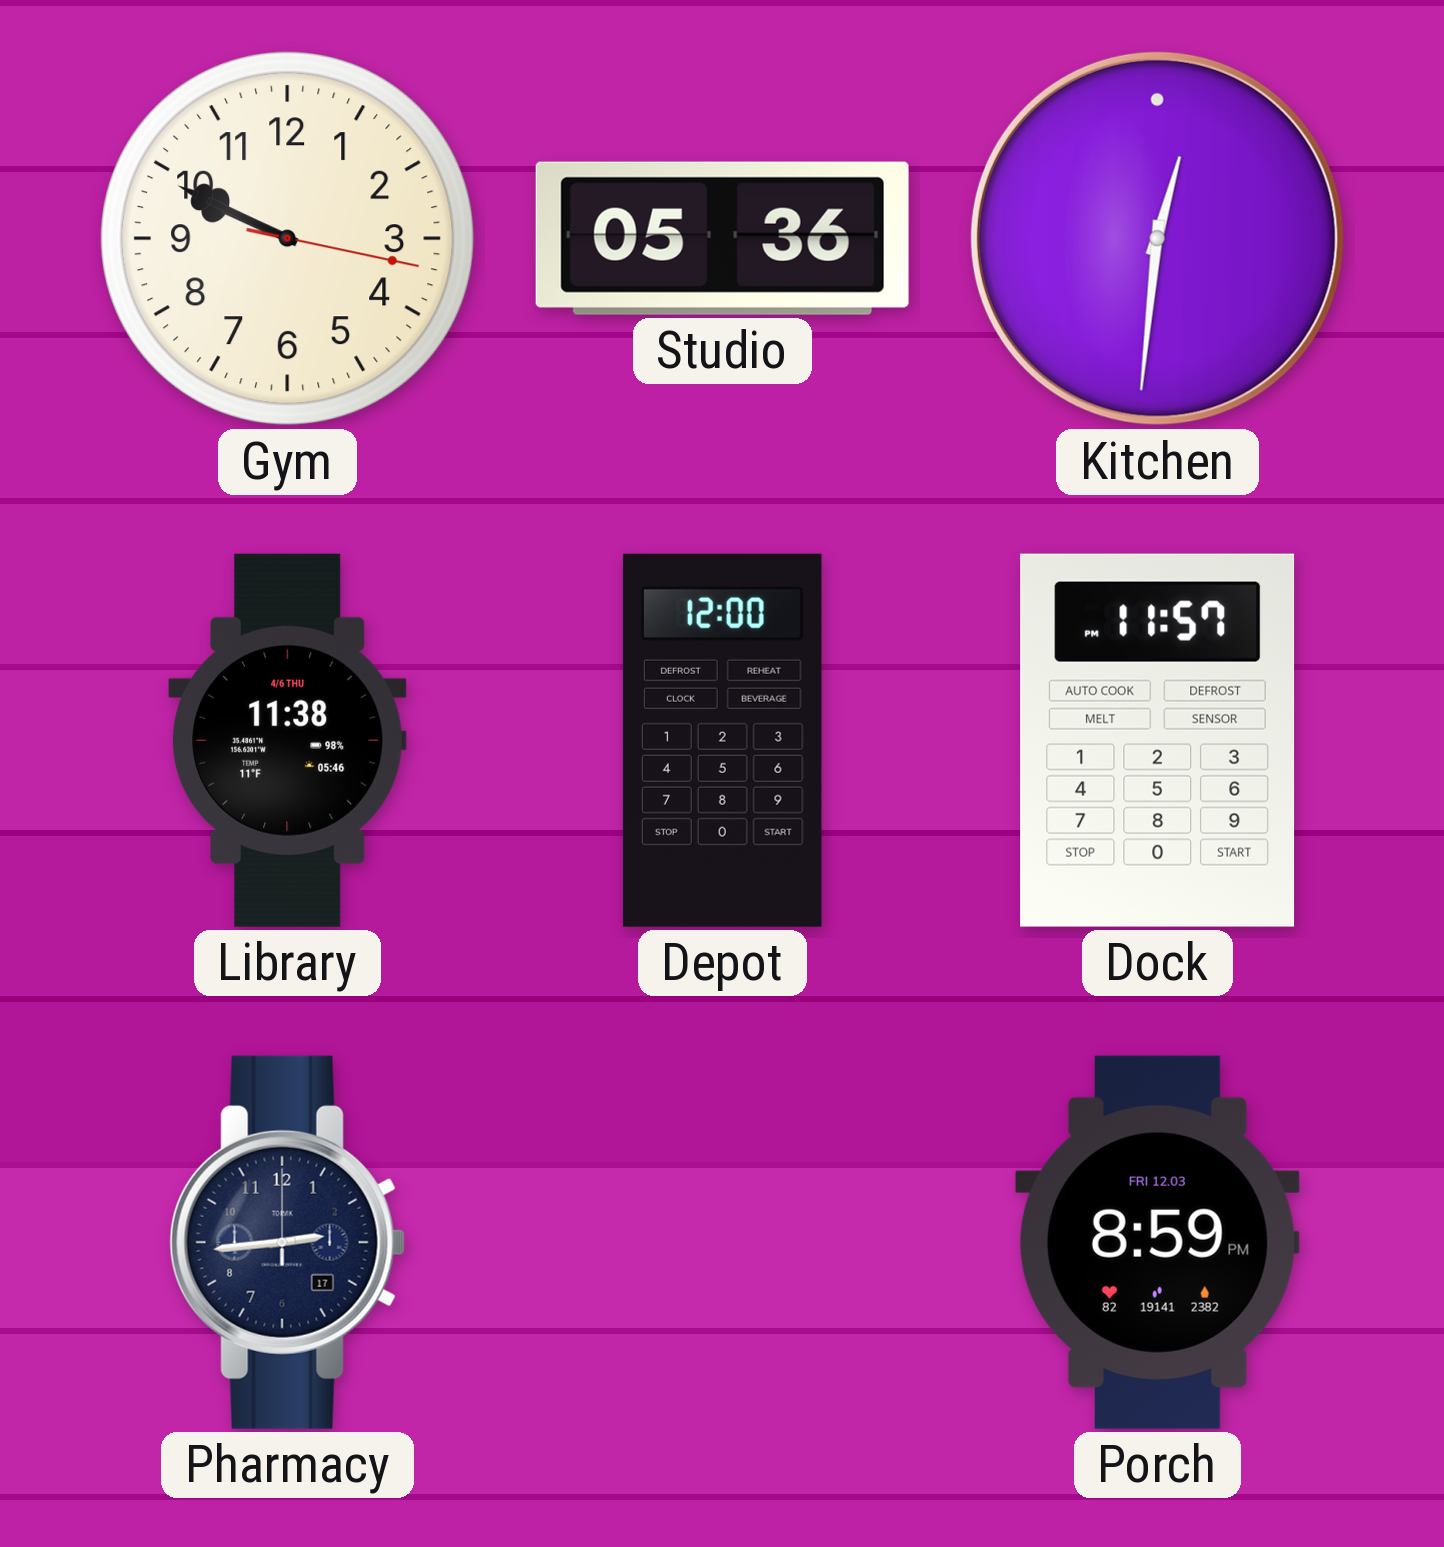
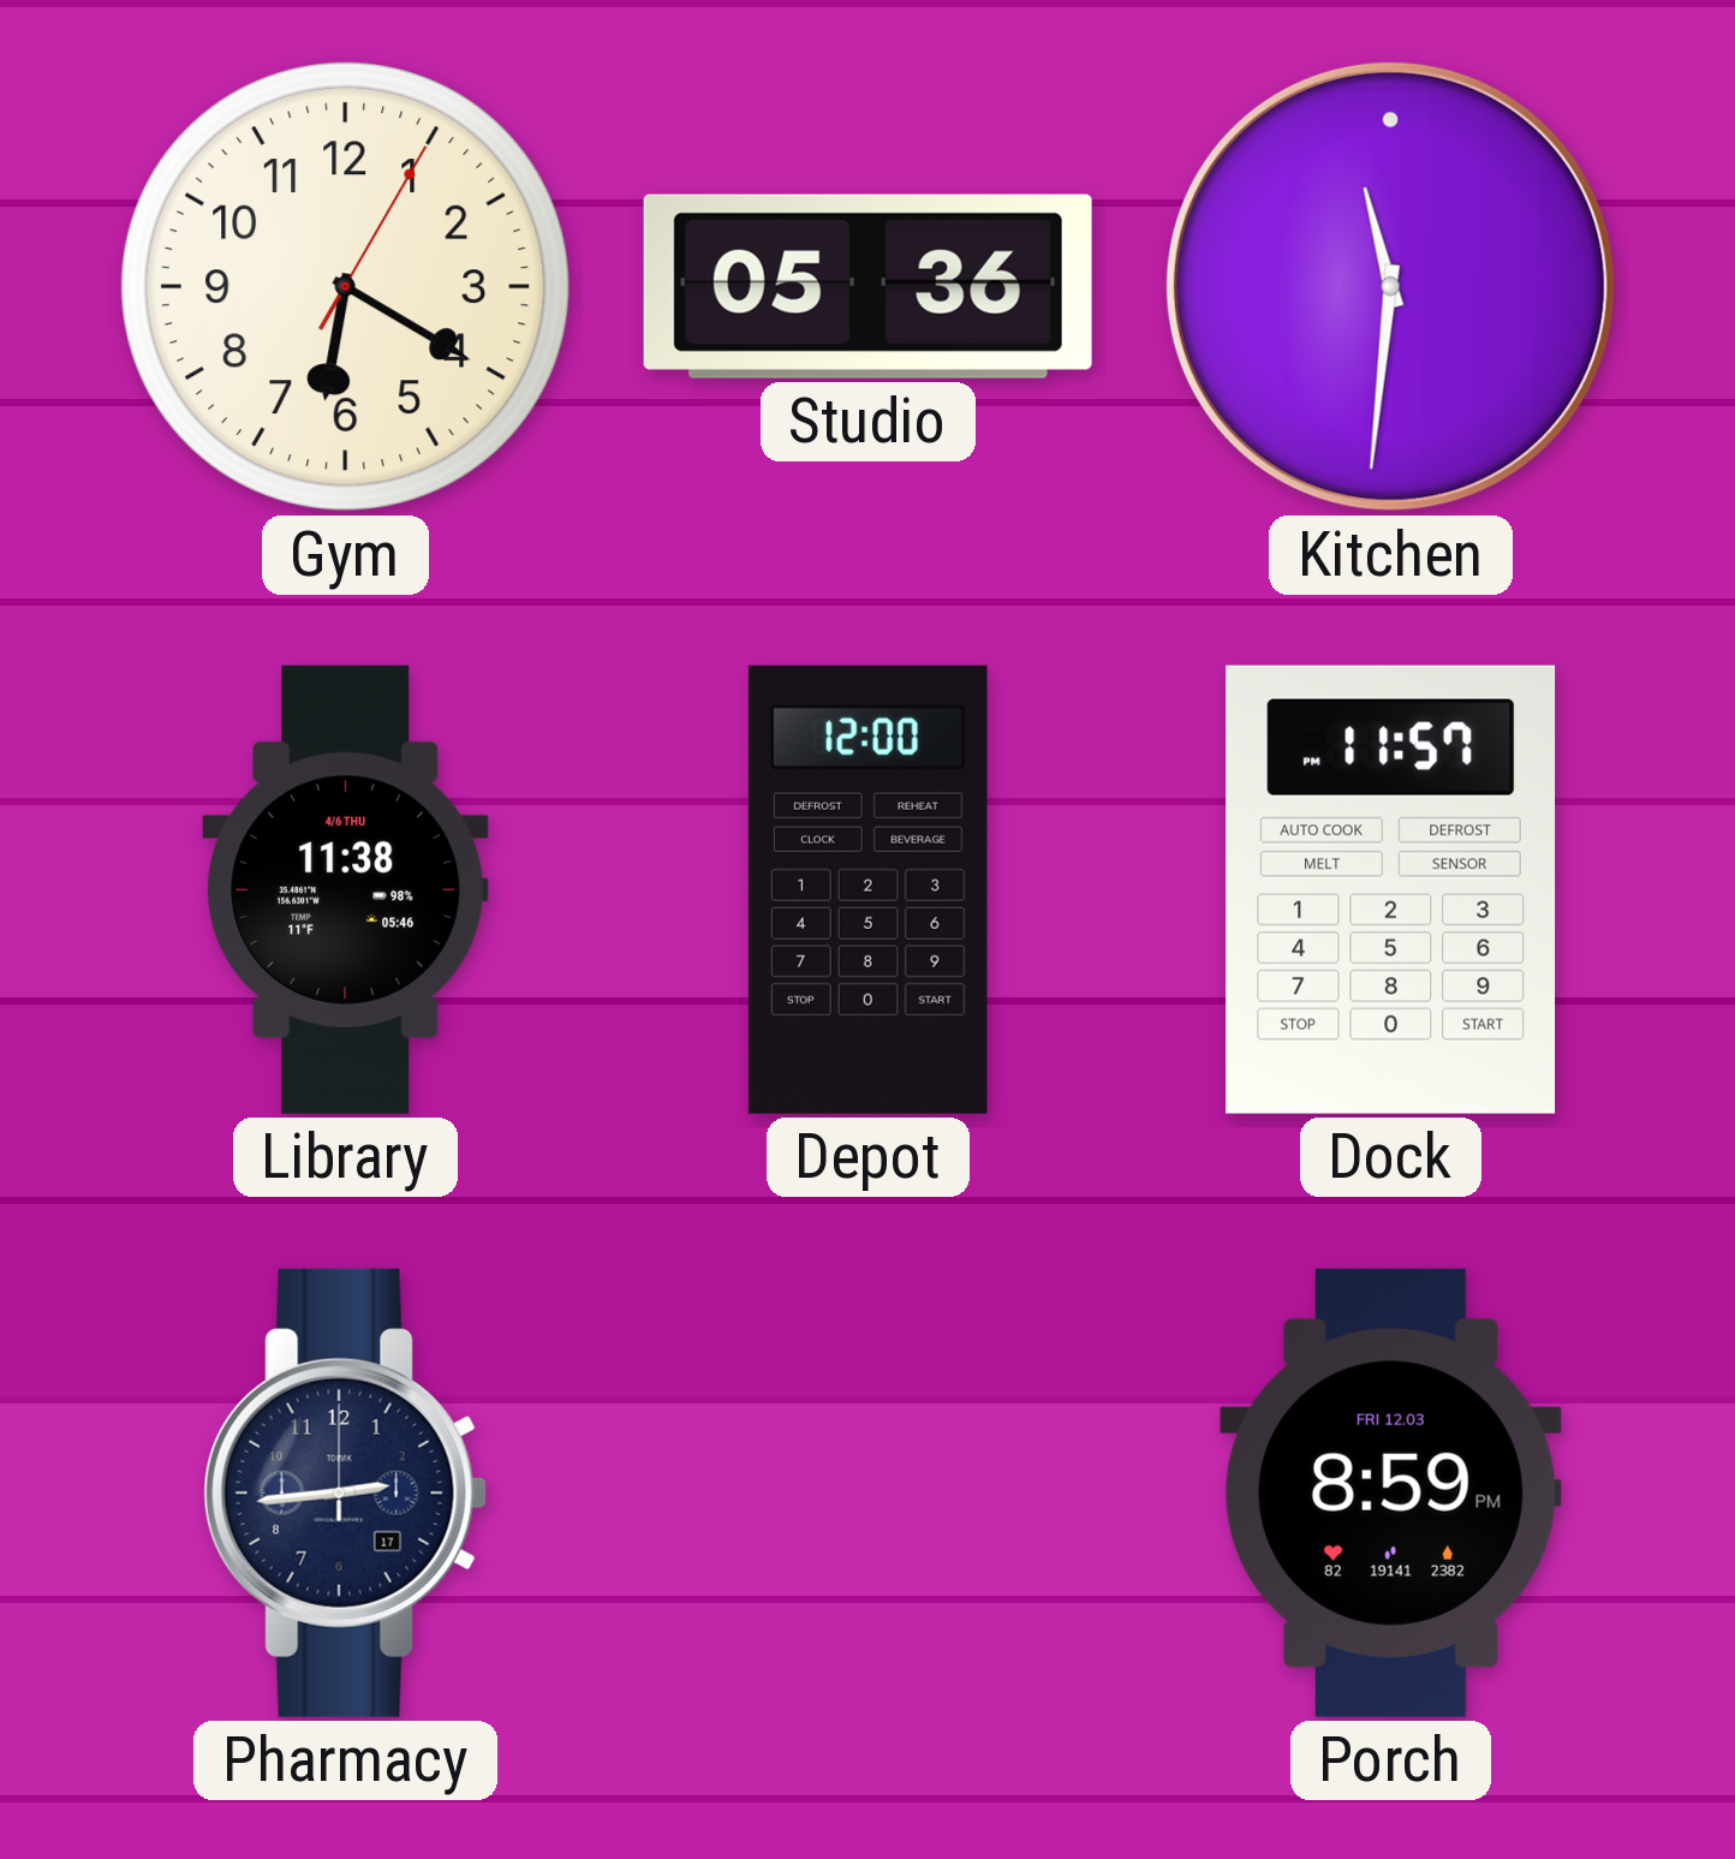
Gym: 9:49 -> 6:20 (346, 287)
Kitchen: 12:31 -> 11:31 (1390, 286)
